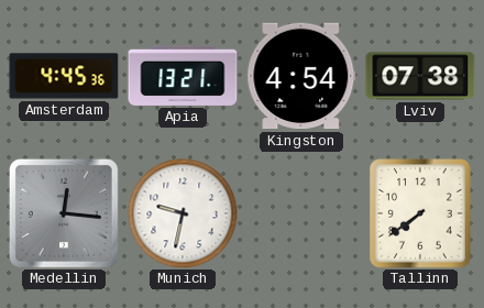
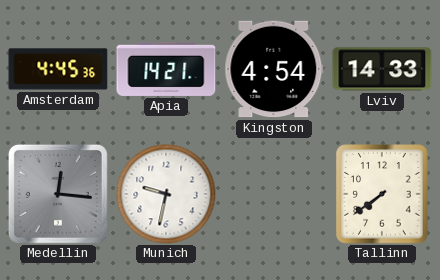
Apia: 13:21 -> 14:21 (166, 69)
Lviv: 07:38 -> 14:33 (382, 69)
